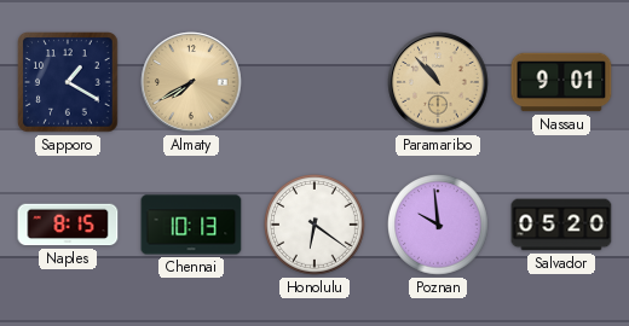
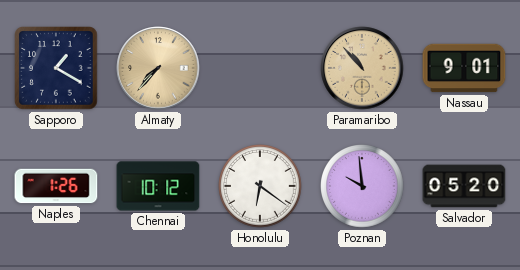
Almaty: 7:40 -> 7:37 (158, 68)
Naples: 8:15 -> 1:26 (56, 186)
Chennai: 10:13 -> 10:12 (158, 186)
